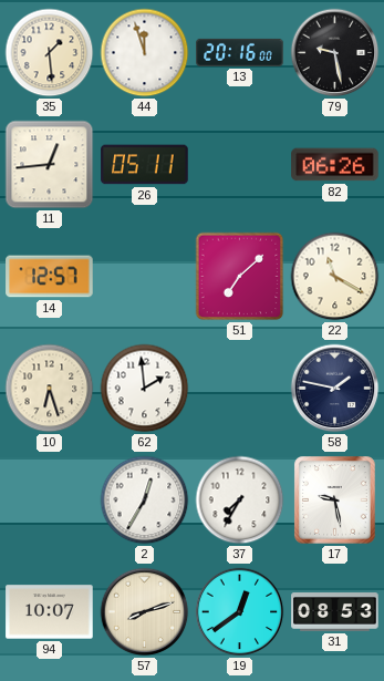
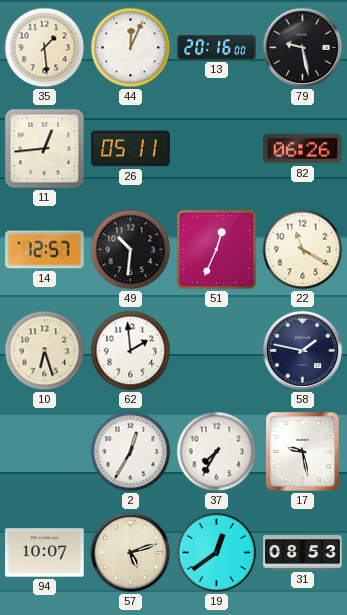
44: 11:57 -> 12:04 (131, 48)
49: none -> 10:31 (131, 250)
51: 7:08 -> 12:34 (217, 250)
57: 8:12 -> 5:12 (131, 553)
